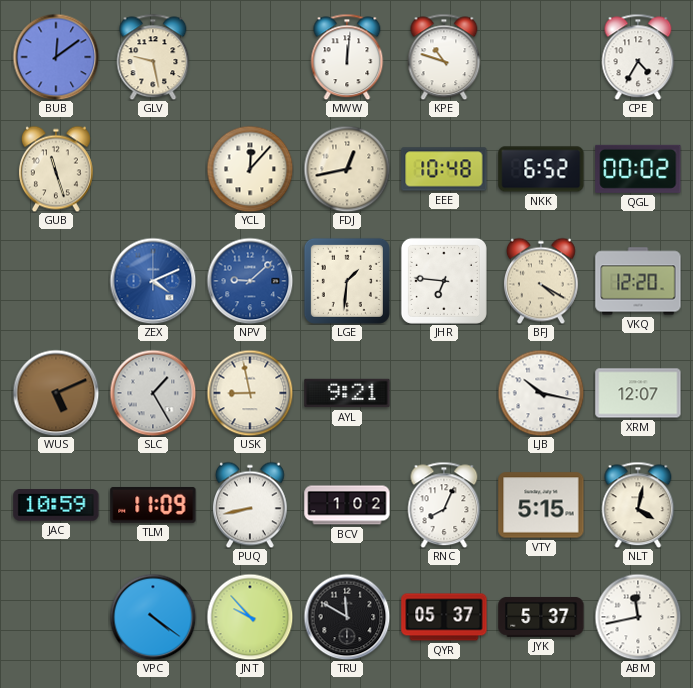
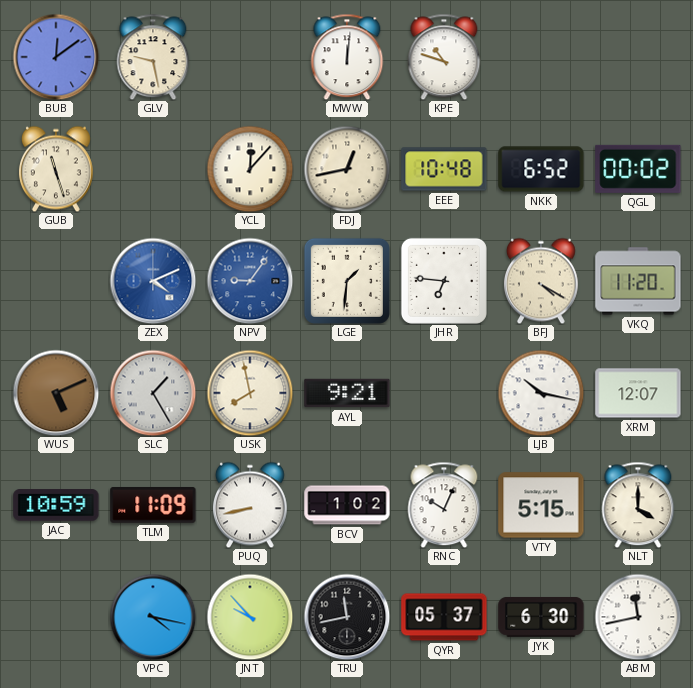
CPE: 4:35 -> none (638, 57)
NPV: 9:08 -> 9:06 (250, 281)
VKQ: 12:20 -> 11:20 (638, 281)
USK: 8:58 -> 7:58 (250, 393)
RNC: 8:04 -> 10:04 (444, 505)
NLT: 4:02 -> 4:00 (638, 505)
VPC: 4:21 -> 4:17 (153, 617)
TRU: 11:50 -> 11:43 (347, 617)
JYK: 5:37 -> 6:30 (541, 617)
